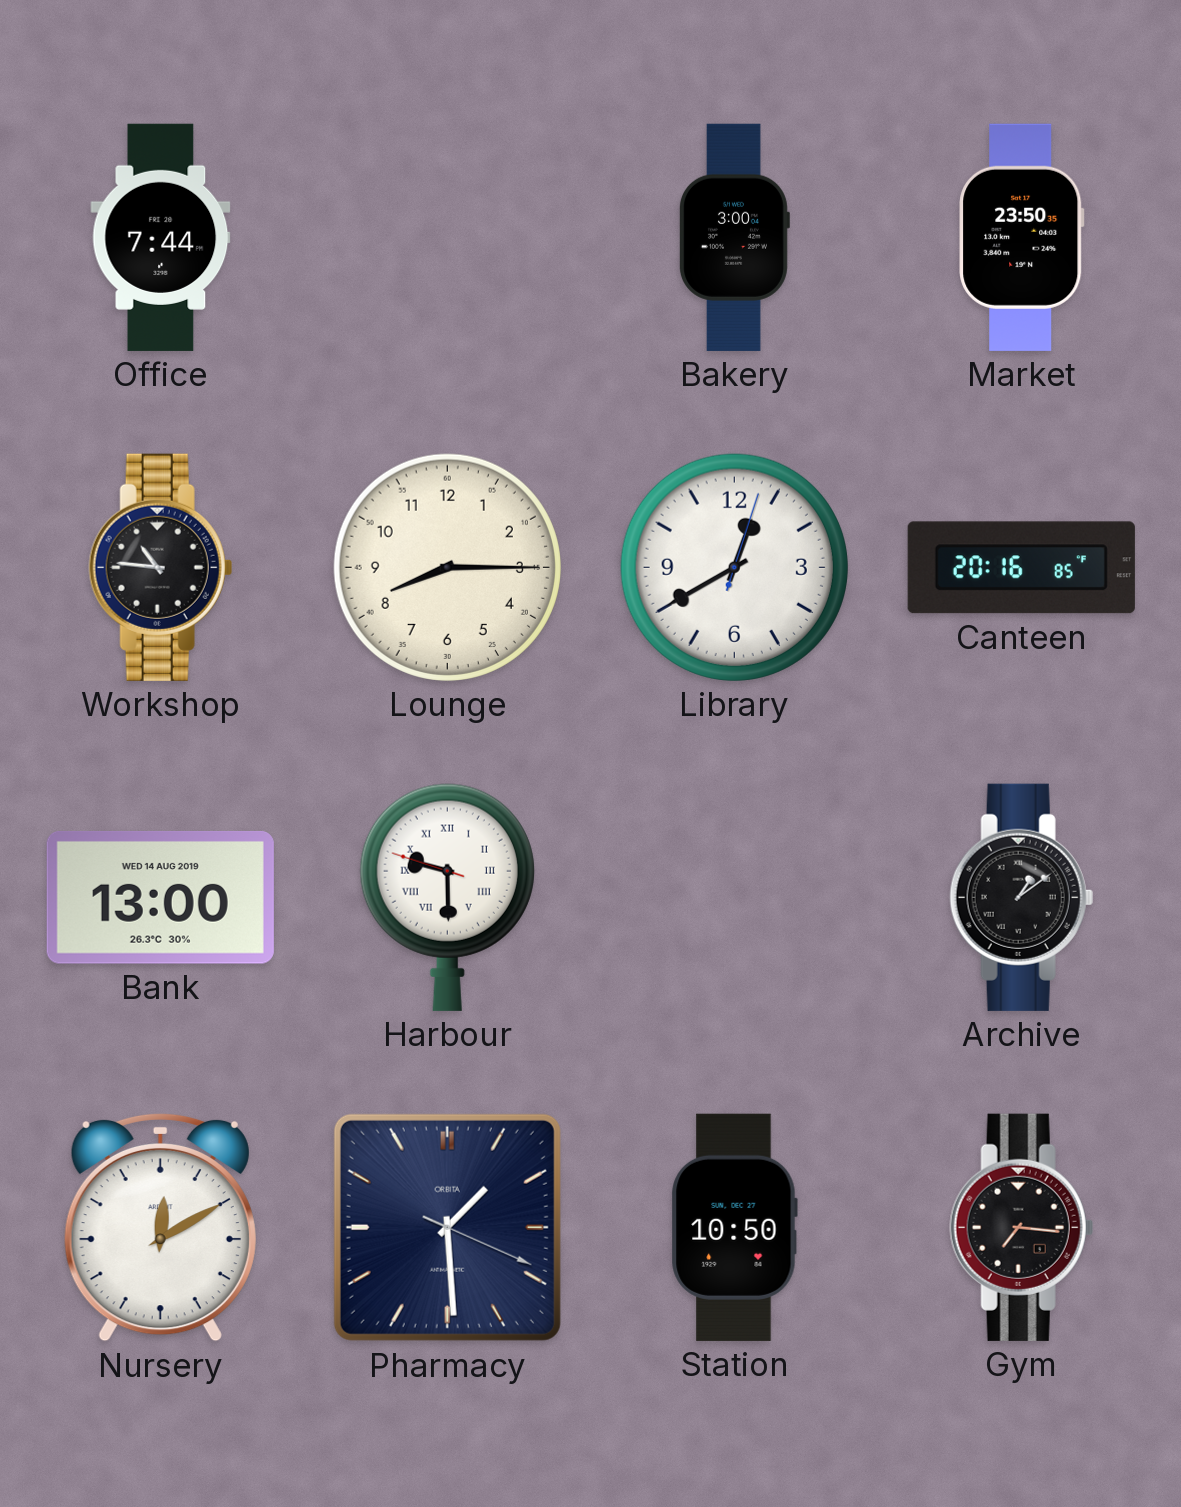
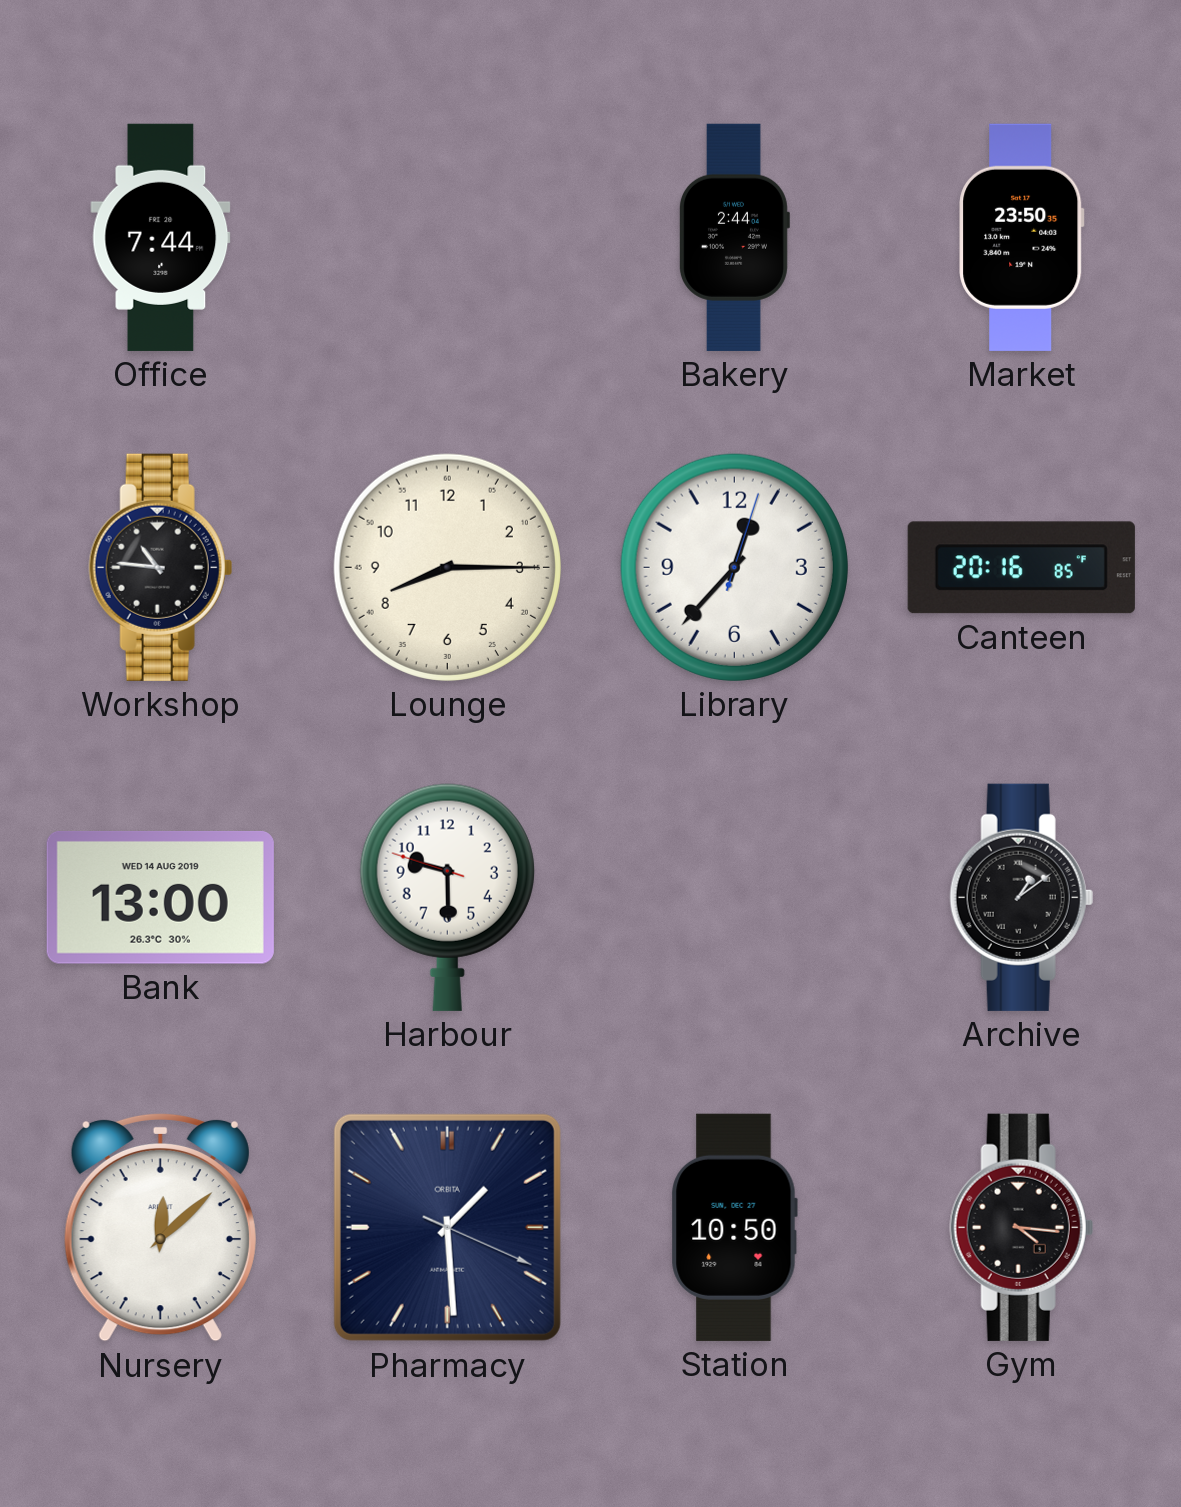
Bakery: 3:00 -> 2:44 (734, 237)
Library: 12:40 -> 12:37 (734, 567)
Harbour numerals: Roman -> Arabic (447, 897)
Nursery: 12:10 -> 12:08 (160, 1227)
Gym: 7:16 -> 4:16 (1021, 1227)
